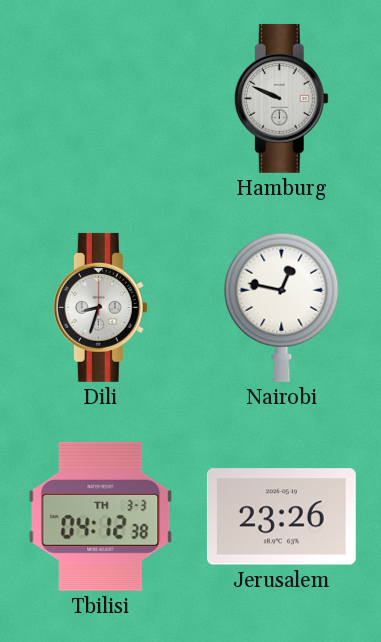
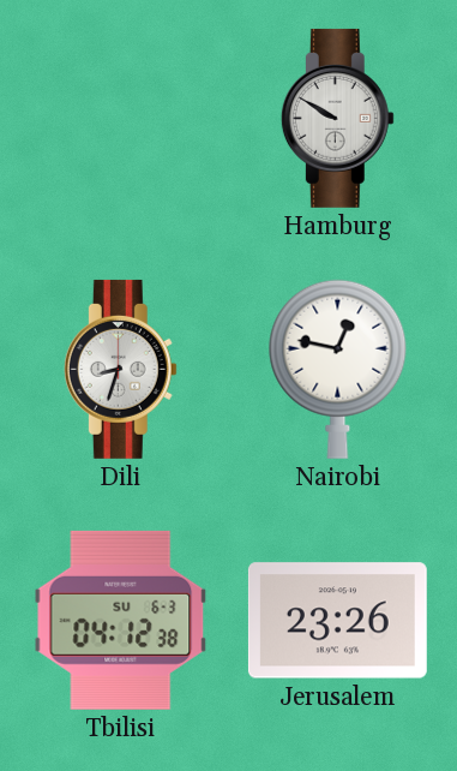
Hamburg: 9:49 -> 9:50 (337, 118)
Tbilisi date: TH 3-3 -> SU 6-3 (121, 620)
